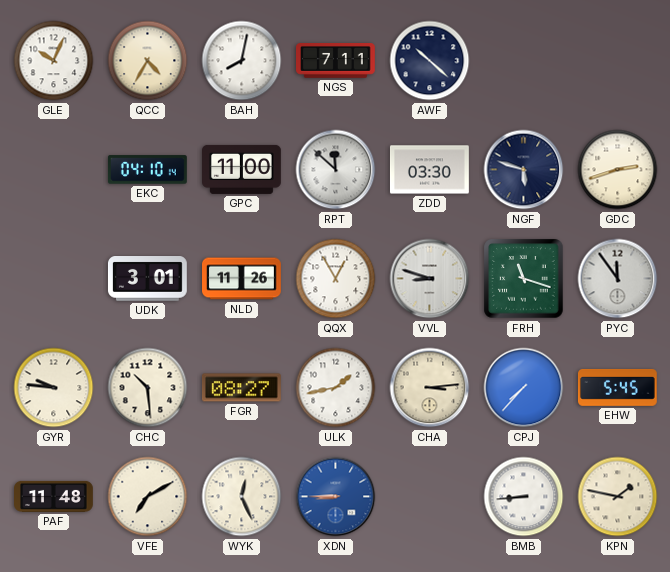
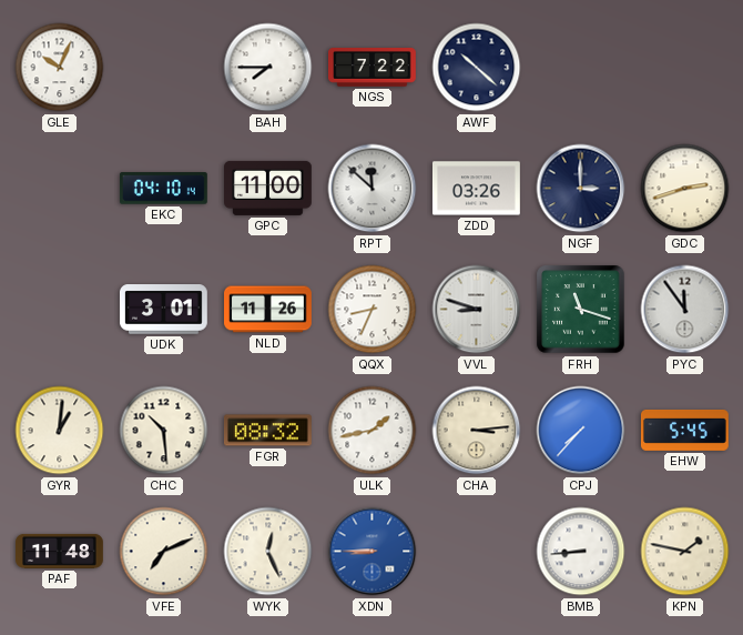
QCC: 4:35 -> none (148, 61)
BAH: 8:02 -> 7:45 (268, 68)
NGS: 7:11 -> 7:22 (373, 68)
ZDD: 03:30 -> 03:26 (477, 189)
NGF: 5:48 -> 3:00 (581, 189)
QQX: 12:55 -> 8:34 (373, 310)
GYR: 9:46 -> 1:01 (60, 431)
FGR: 08:27 -> 08:32 (267, 431)
VFE: 7:10 -> 7:11 (164, 552)
